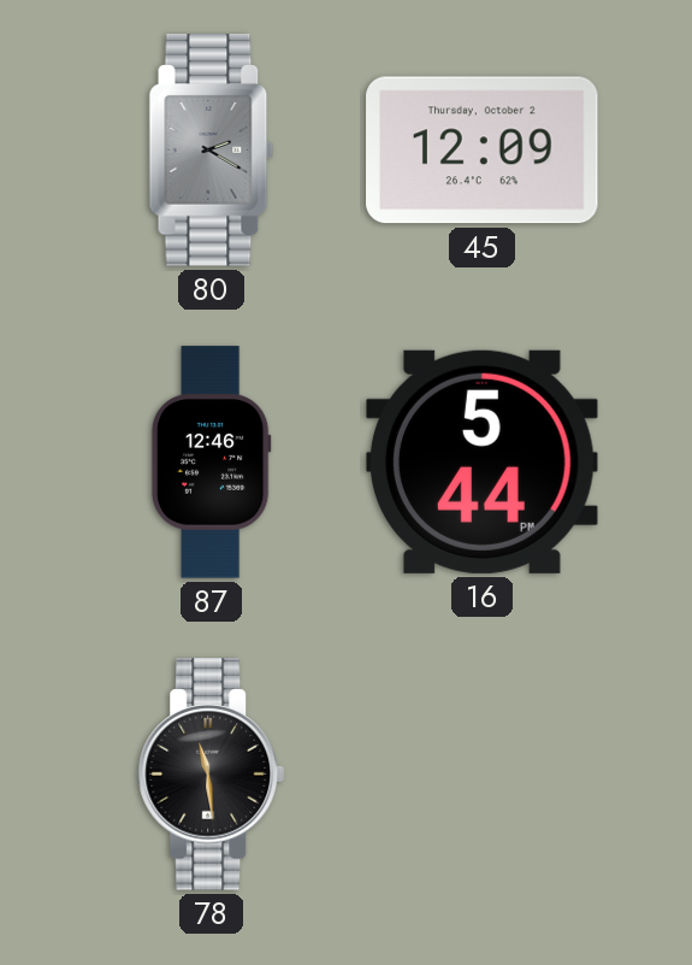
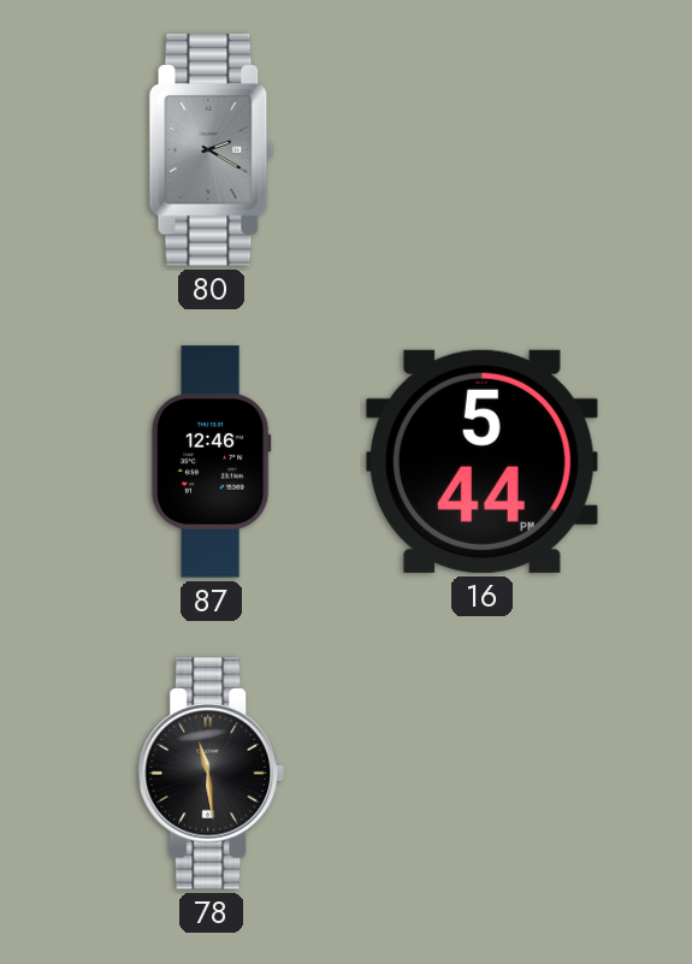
45: 12:09 -> none (483, 151)
